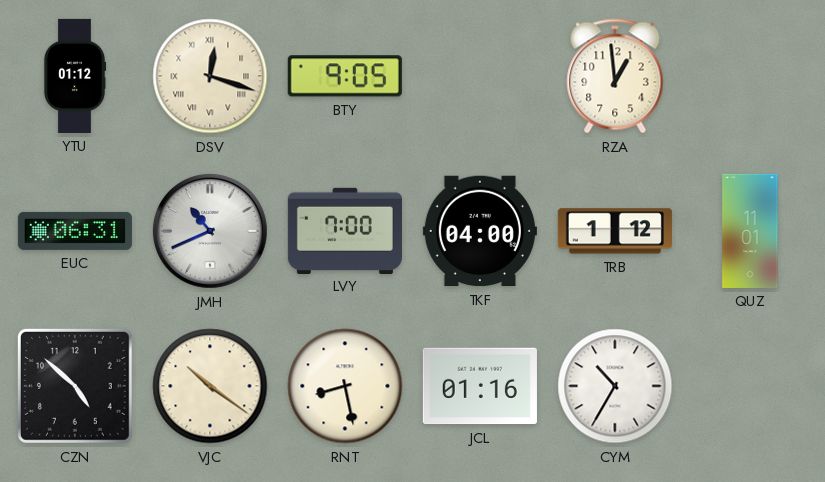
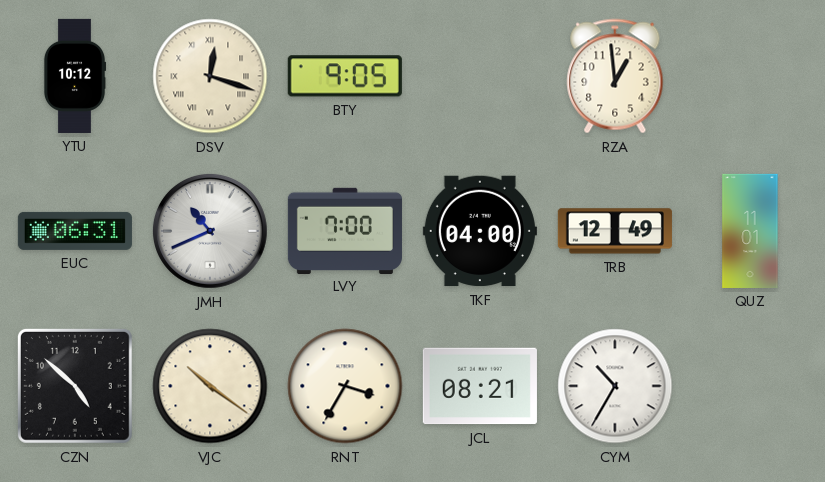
YTU: 01:12 -> 10:12 (75, 76)
TRB: 1:12 -> 12:49 (615, 231)
RNT: 8:28 -> 3:35 (345, 386)
JCL: 01:16 -> 08:21 (480, 386)
